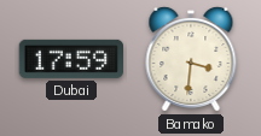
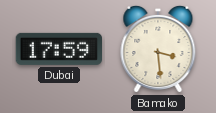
Bamako: 3:31 -> 3:29 (158, 49)
